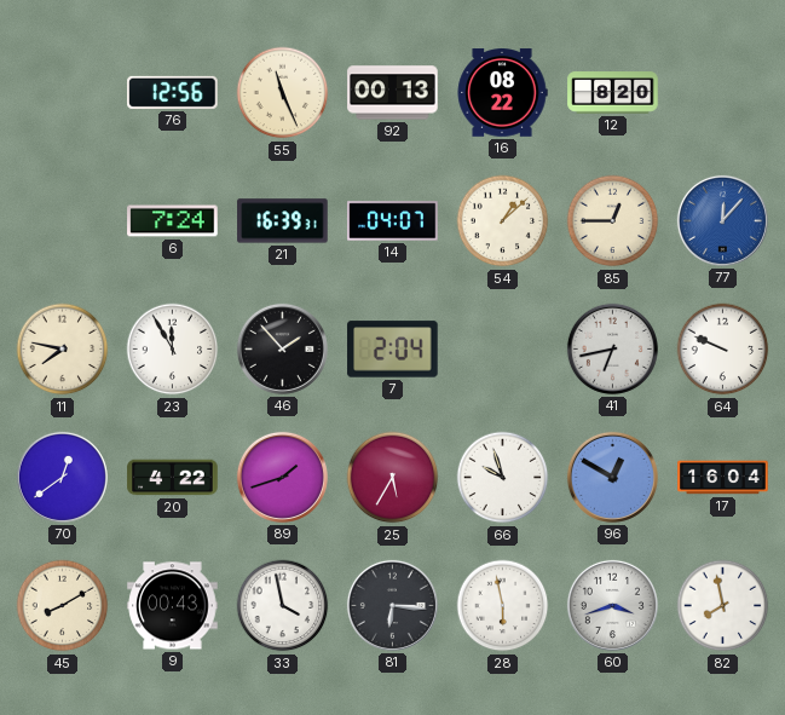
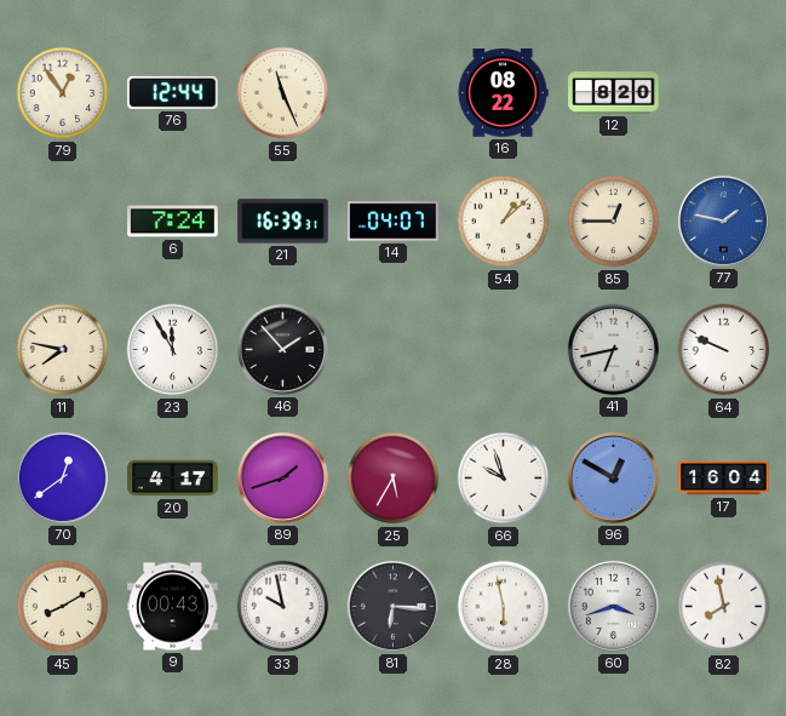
79: none -> 12:54 (63, 93)
76: 12:56 -> 12:44 (173, 92)
92: 00:13 -> none (393, 93)
77: 12:07 -> 1:47 (723, 220)
7: 2:04 -> none (393, 350)
20: 4:22 -> 4:17 (173, 479)
33: 3:58 -> 9:58 (283, 607)
